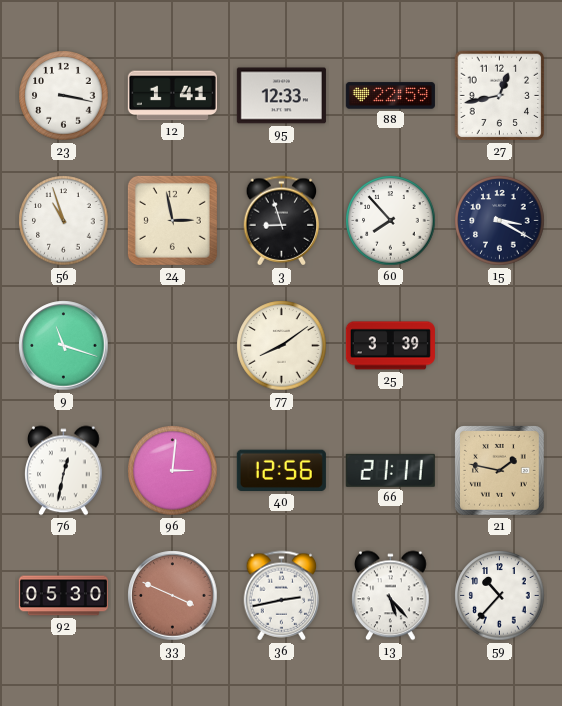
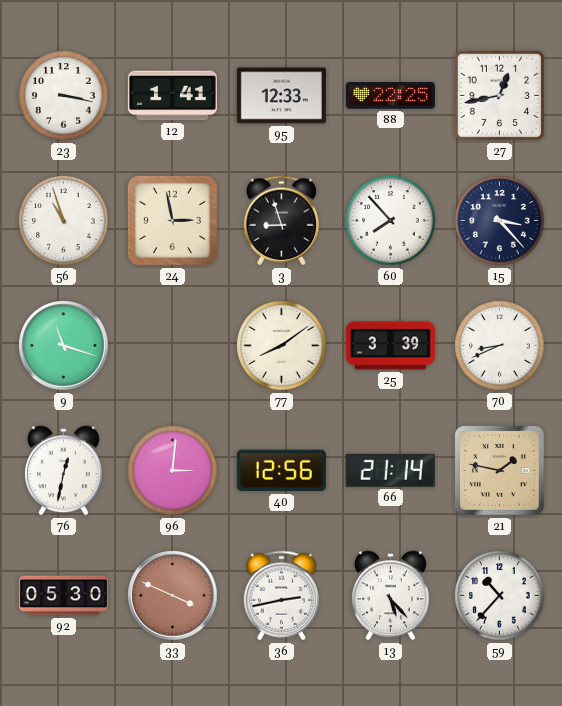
88: 22:59 -> 22:25 (390, 96)
15: 3:20 -> 3:23 (500, 221)
70: none -> 8:41 (500, 346)
66: 21:11 -> 21:14 (390, 470)
